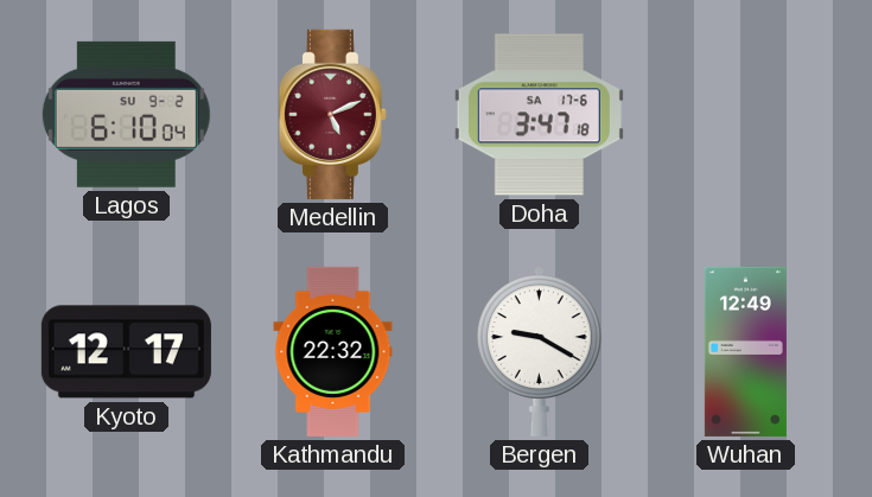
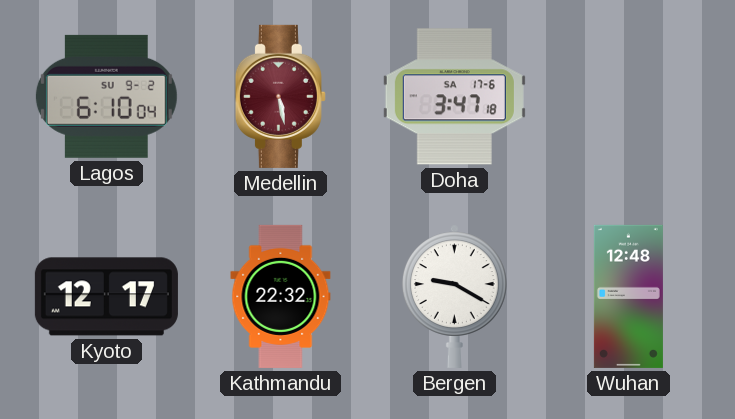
Medellin: 5:11 -> 5:28 (280, 96)
Wuhan: 12:49 -> 12:48 (628, 296)
